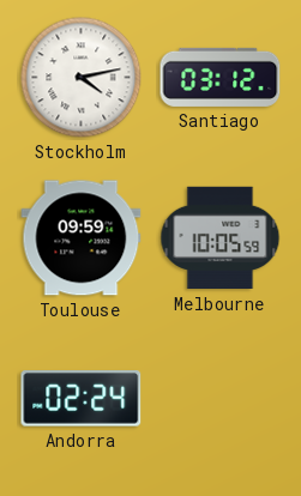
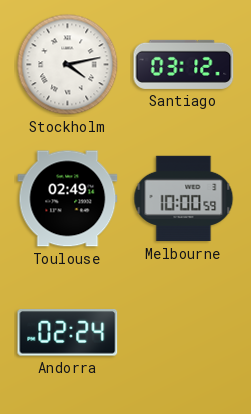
Toulouse: 09:59 -> 02:49 (68, 199)
Melbourne: 10:05 -> 10:00 (184, 199)
